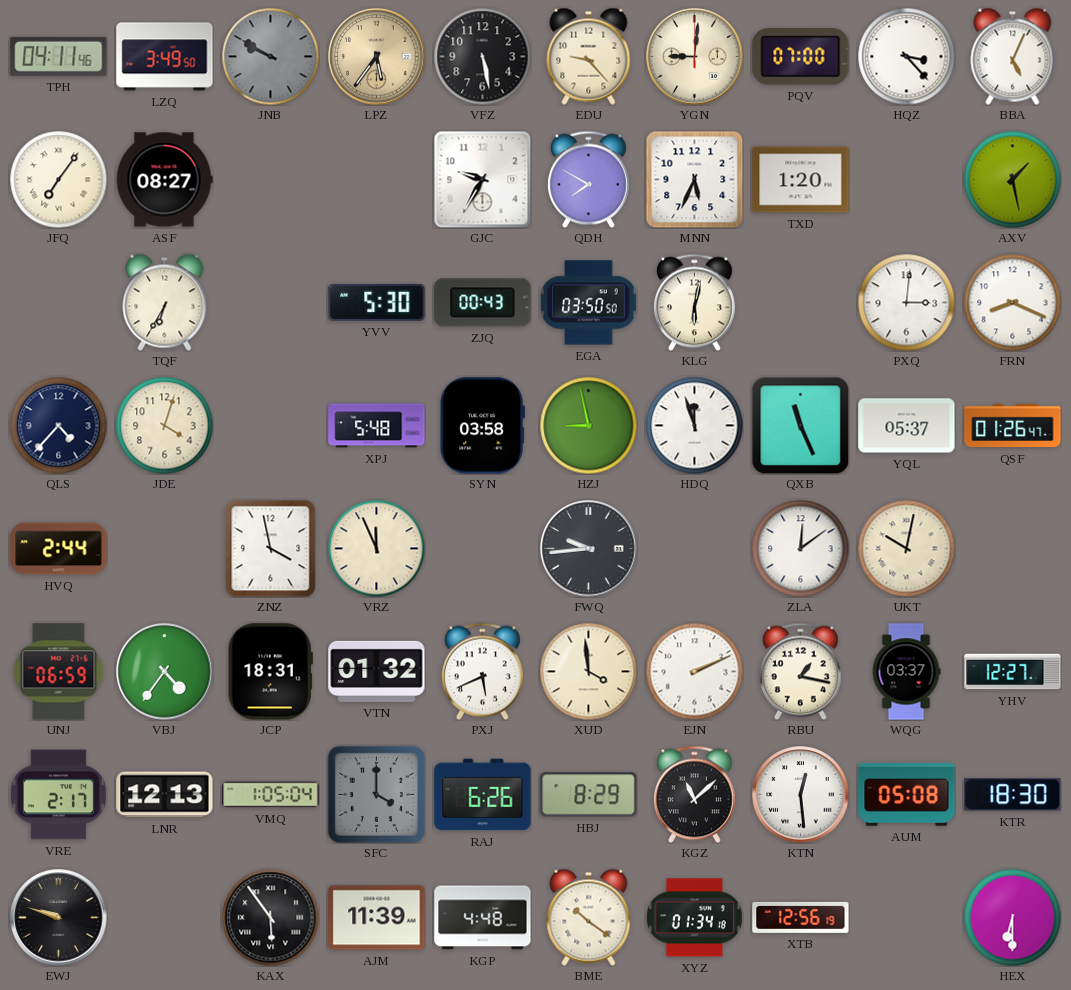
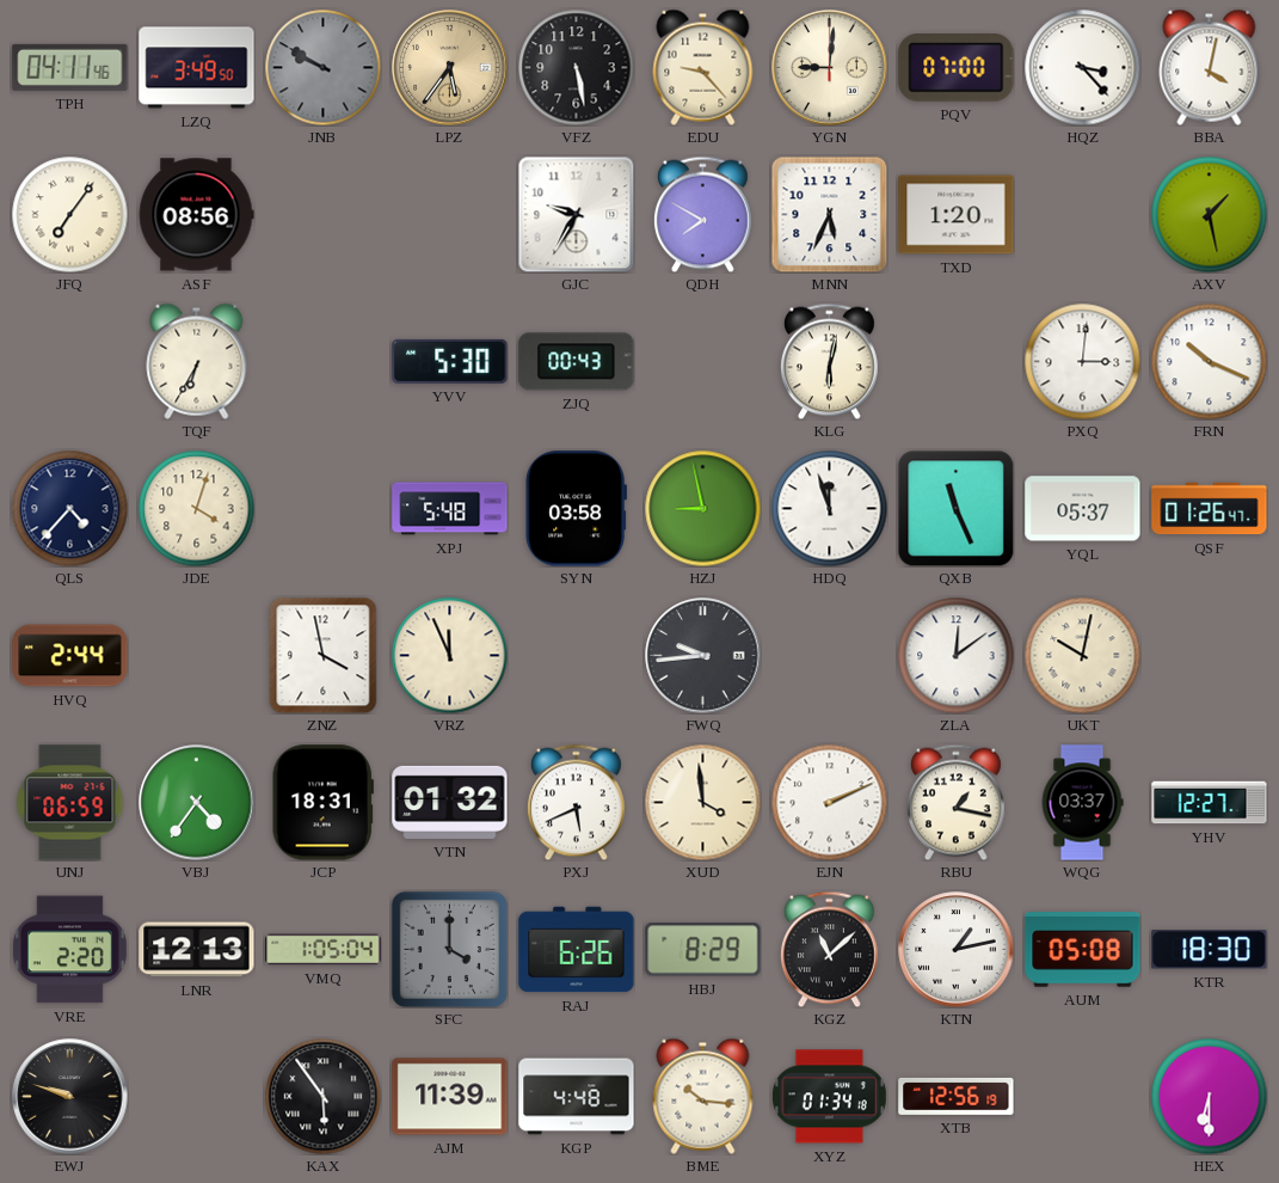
BBA: 5:04 -> 4:02 (1210, 67)
ASF: 08:27 -> 08:56 (196, 215)
EGA: 03:50 -> none (589, 303)
FRN: 8:19 -> 10:19 (1209, 361)
VRE: 2:17 -> 2:20 (69, 950)
KTN: 12:29 -> 1:13 (957, 950)
BME: 10:21 -> 10:16 (703, 1096)
